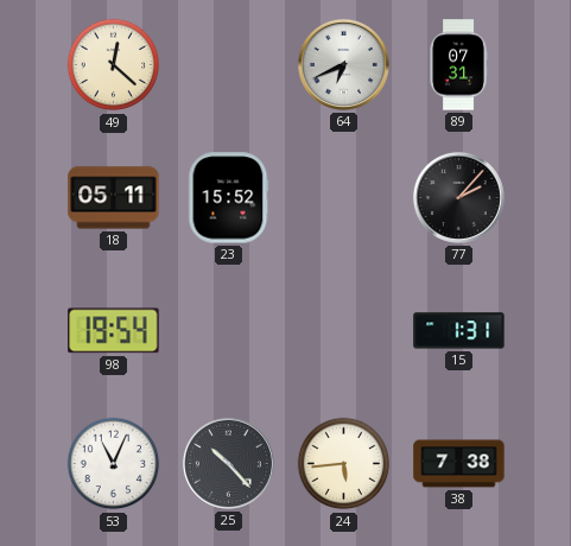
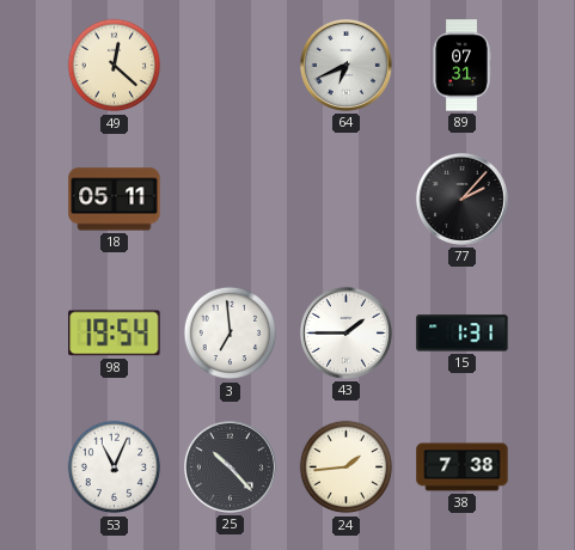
23: 15:52 -> none (229, 198)
3: none -> 6:59 (231, 334)
43: none -> 1:45 (345, 332)
24: 5:44 -> 1:44 (347, 467)
